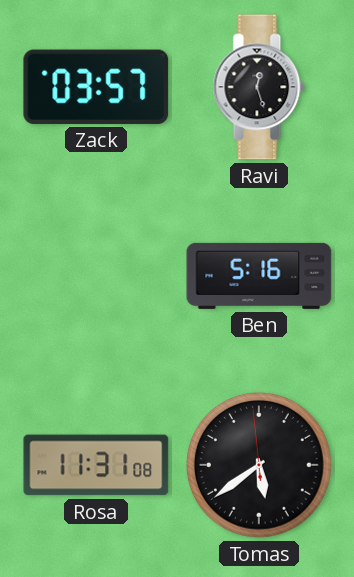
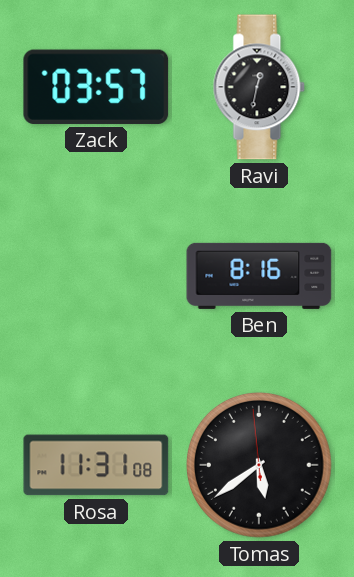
Ravi: 12:27 -> 12:32 (259, 87)
Ben: 5:16 -> 8:16 (259, 276)
